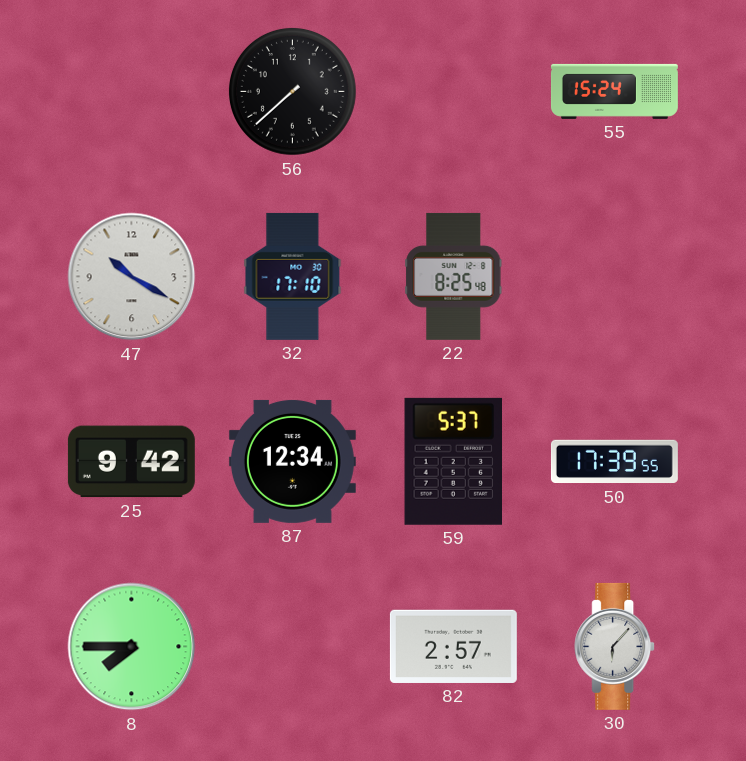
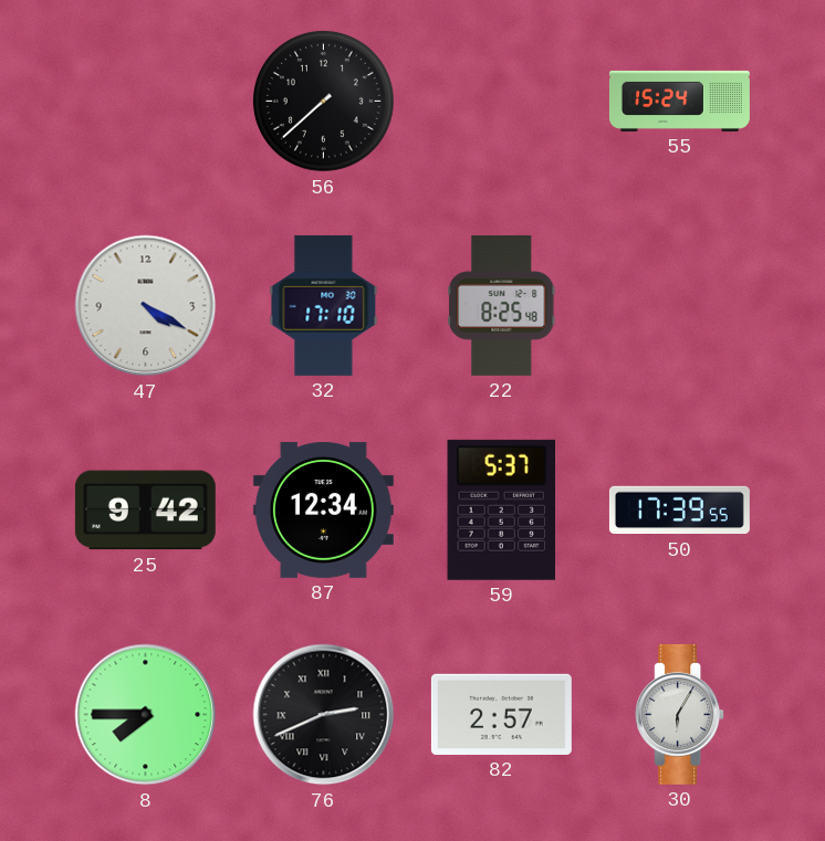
47: 10:20 -> 4:20 (146, 306)
76: none -> 2:41 (324, 715)
30: 6:07 -> 6:05 (680, 714)
